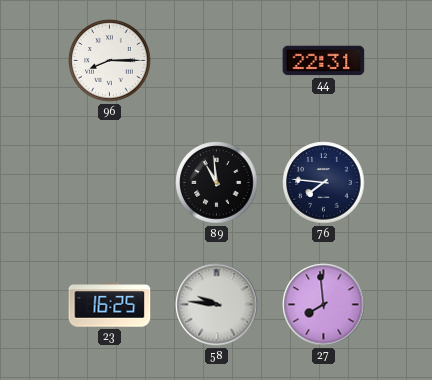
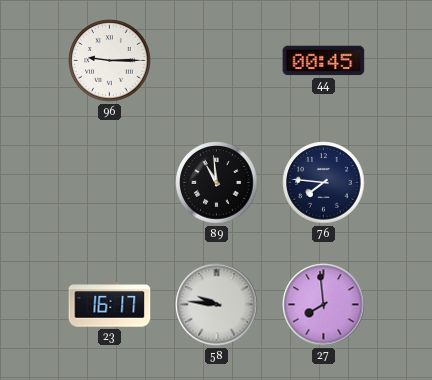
96: 8:15 -> 9:15 (110, 61)
44: 22:31 -> 00:45 (324, 61)
23: 16:25 -> 16:17 (110, 305)
